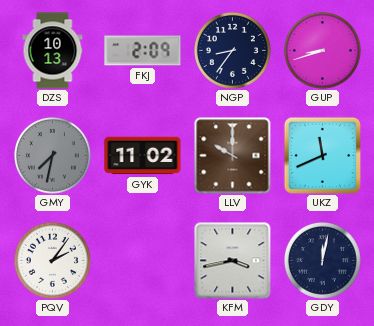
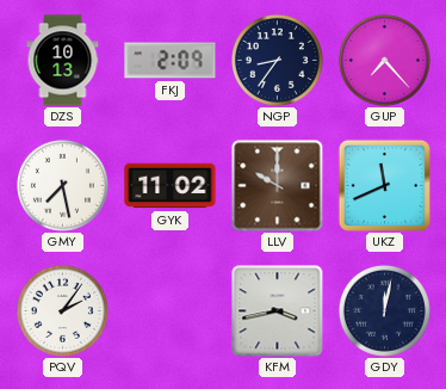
GUP: 8:42 -> 7:23 (384, 60)
GMY: 7:32 -> 7:28 (62, 185)
GMY dial: grey -> white (62, 185)
